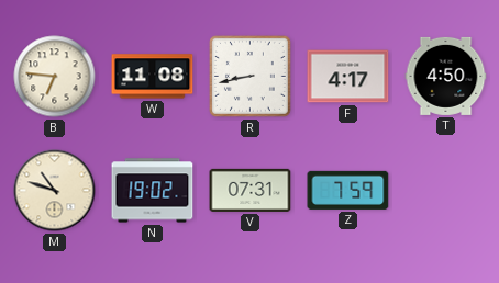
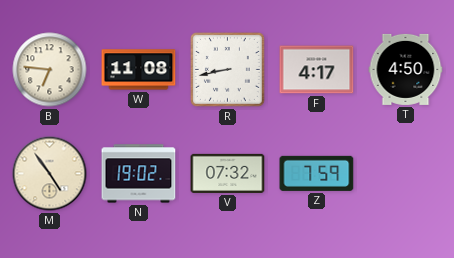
M: 10:48 -> 4:54 (50, 174)
V: 07:31 -> 07:32 (228, 173)
